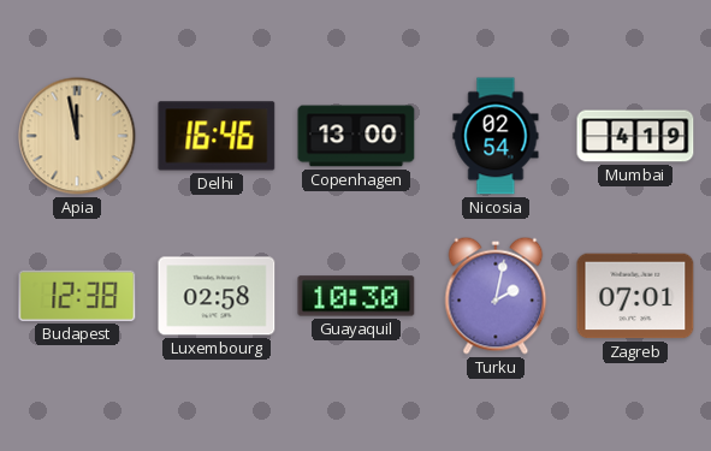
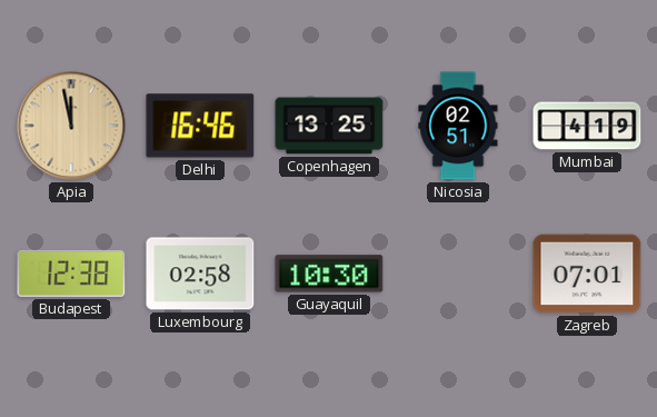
Copenhagen: 13:00 -> 13:25 (329, 126)
Nicosia: 02:54 -> 02:51 (458, 126)
Turku: 2:02 -> none (496, 296)
